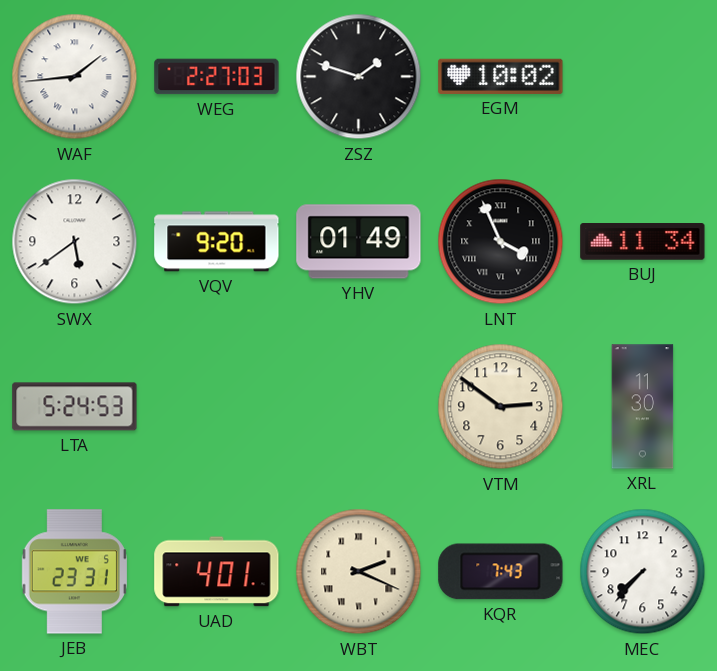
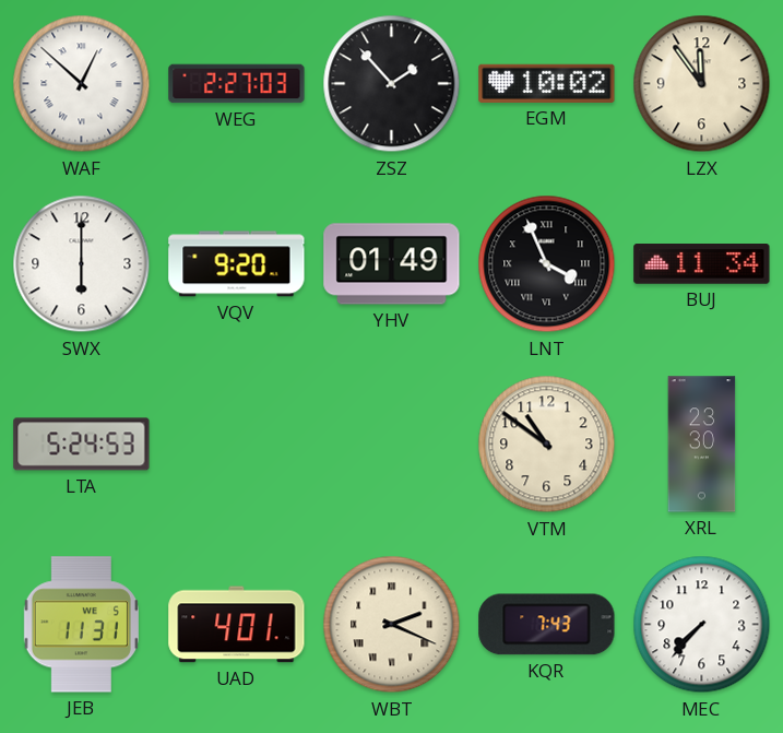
WAF: 1:44 -> 12:52 (82, 84)
ZSZ: 1:48 -> 1:53 (392, 84)
LZX: none -> 11:54 (702, 84)
SWX: 5:39 -> 6:00 (82, 264)
VTM: 2:51 -> 10:51 (547, 445)
XRL: 11:30 -> 23:30 (702, 445)
JEB: 23:31 -> 11:31 (81, 625)
